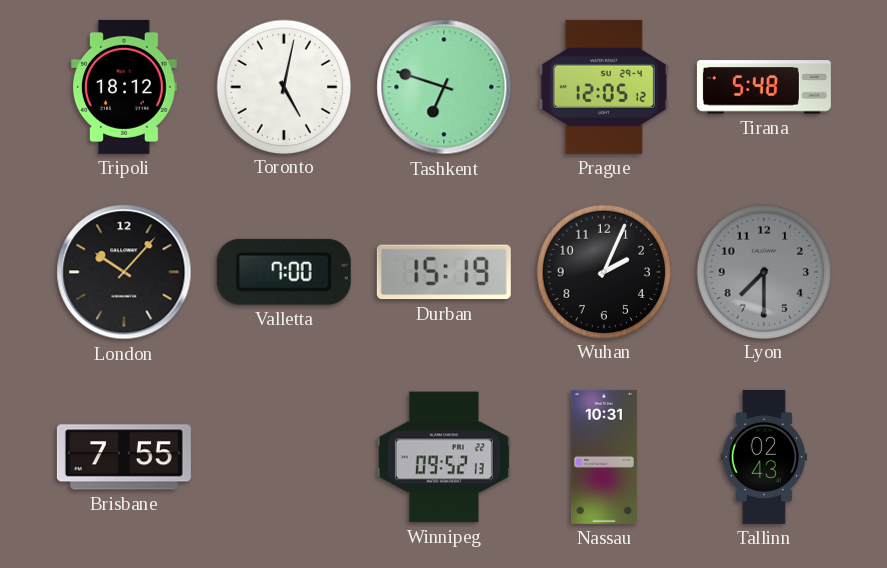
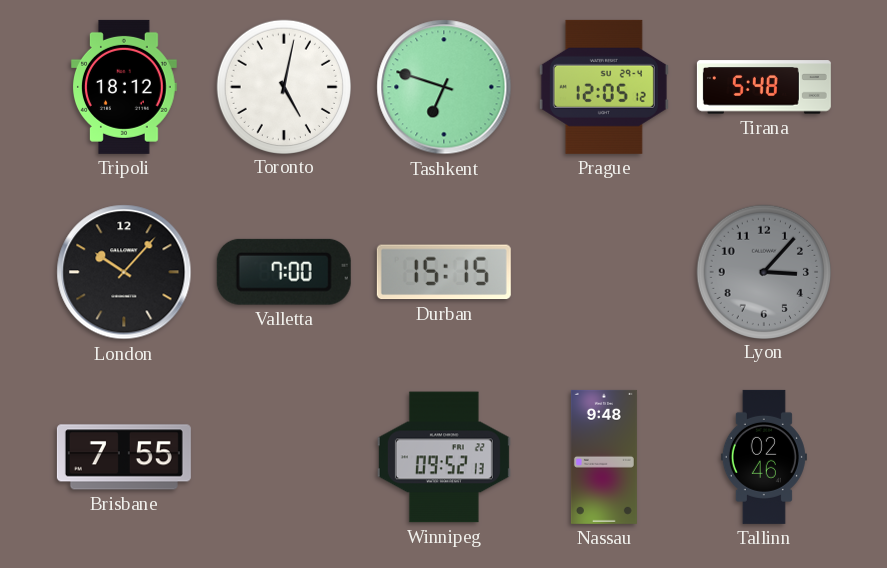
Durban: 15:19 -> 15:15 (444, 272)
Wuhan: 2:04 -> none (603, 271)
Lyon: 7:30 -> 3:07 (763, 271)
Nassau: 10:31 -> 9:48 (604, 457)
Tallinn: 02:43 -> 02:46 (764, 457)
